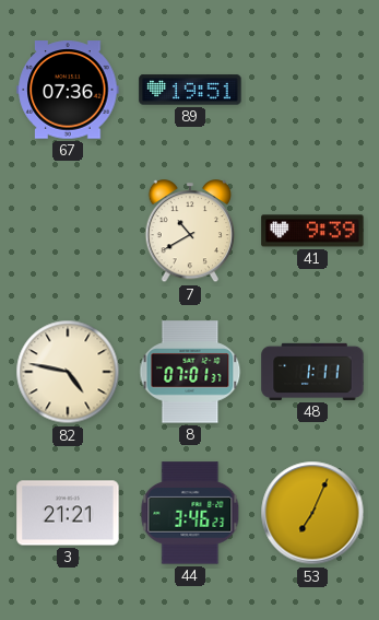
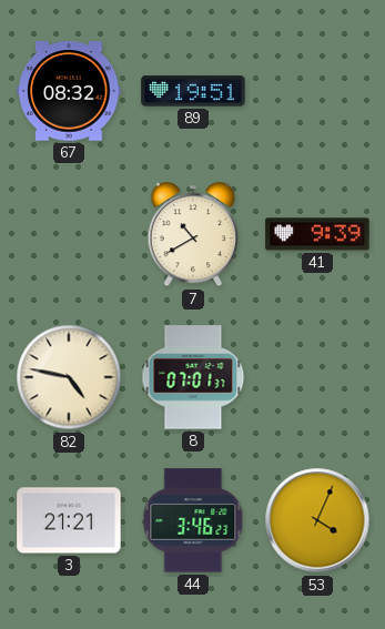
67: 07:36 -> 08:32 (69, 91)
48: 1:11 -> none (312, 372)
53: 7:04 -> 4:04 (317, 520)
